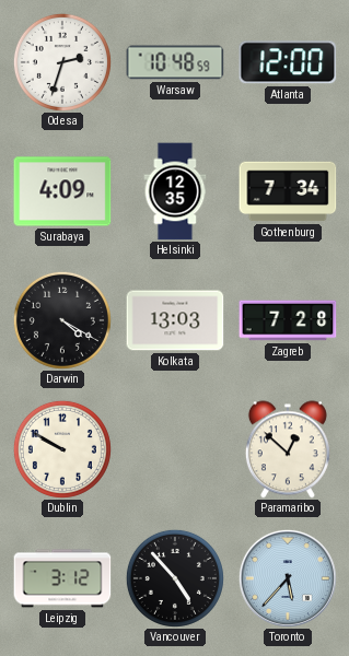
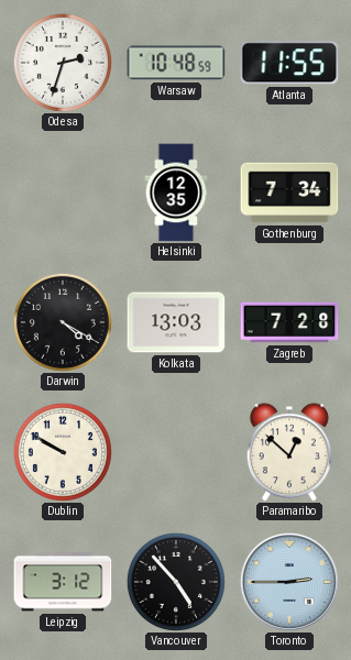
Atlanta: 12:00 -> 11:55 (289, 63)
Surabaya: 4:09 -> none (62, 191)
Toronto: 5:37 -> 2:45 (289, 582)
